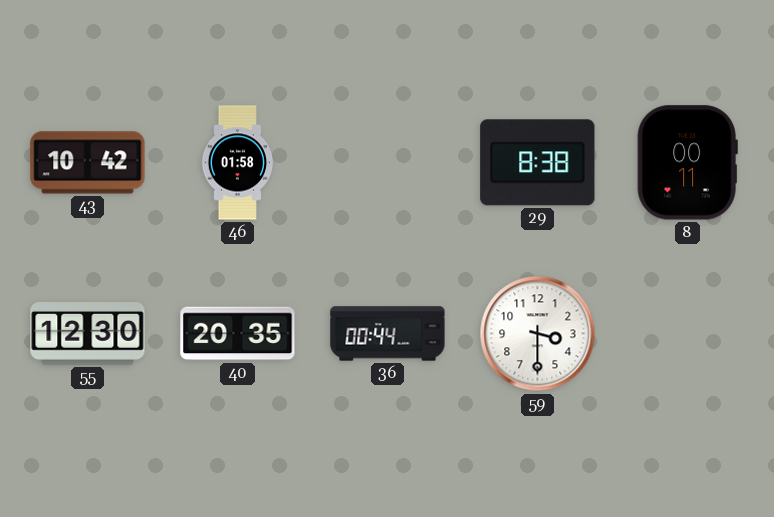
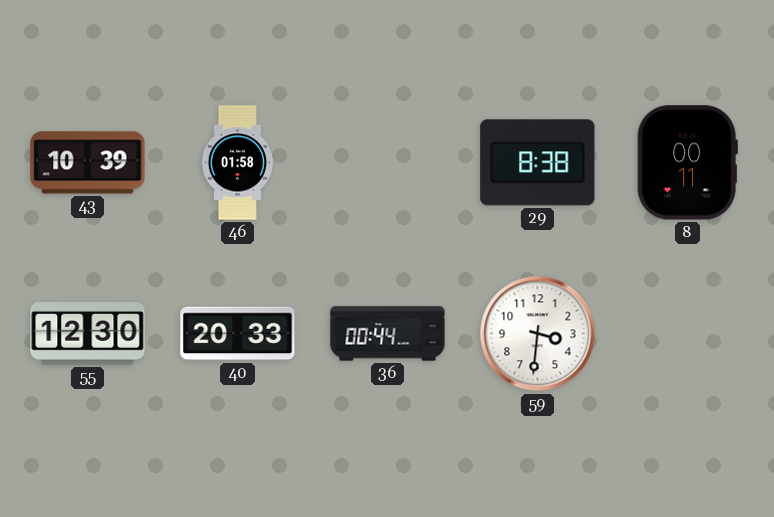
43: 10:42 -> 10:39 (88, 163)
40: 20:35 -> 20:33 (238, 334)
59: 3:30 -> 3:31 (538, 334)
